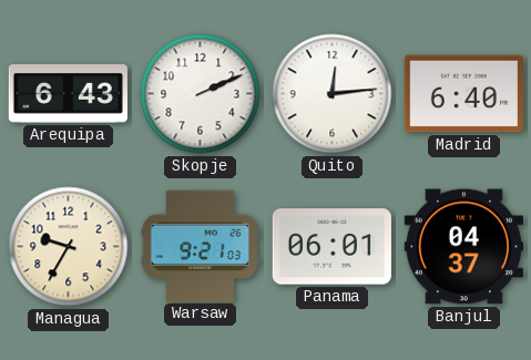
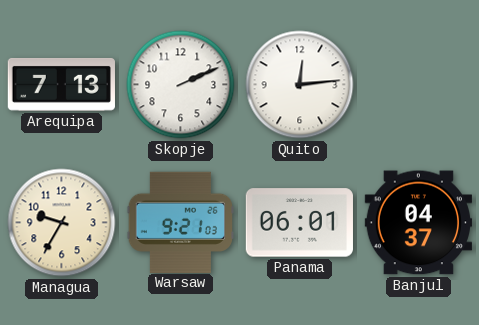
Arequipa: 6:43 -> 7:13 (61, 84)
Madrid: 6:40 -> none (463, 94)
